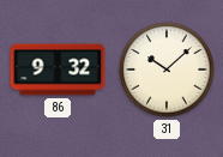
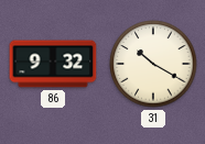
31: 10:08 -> 10:20 (153, 64)
